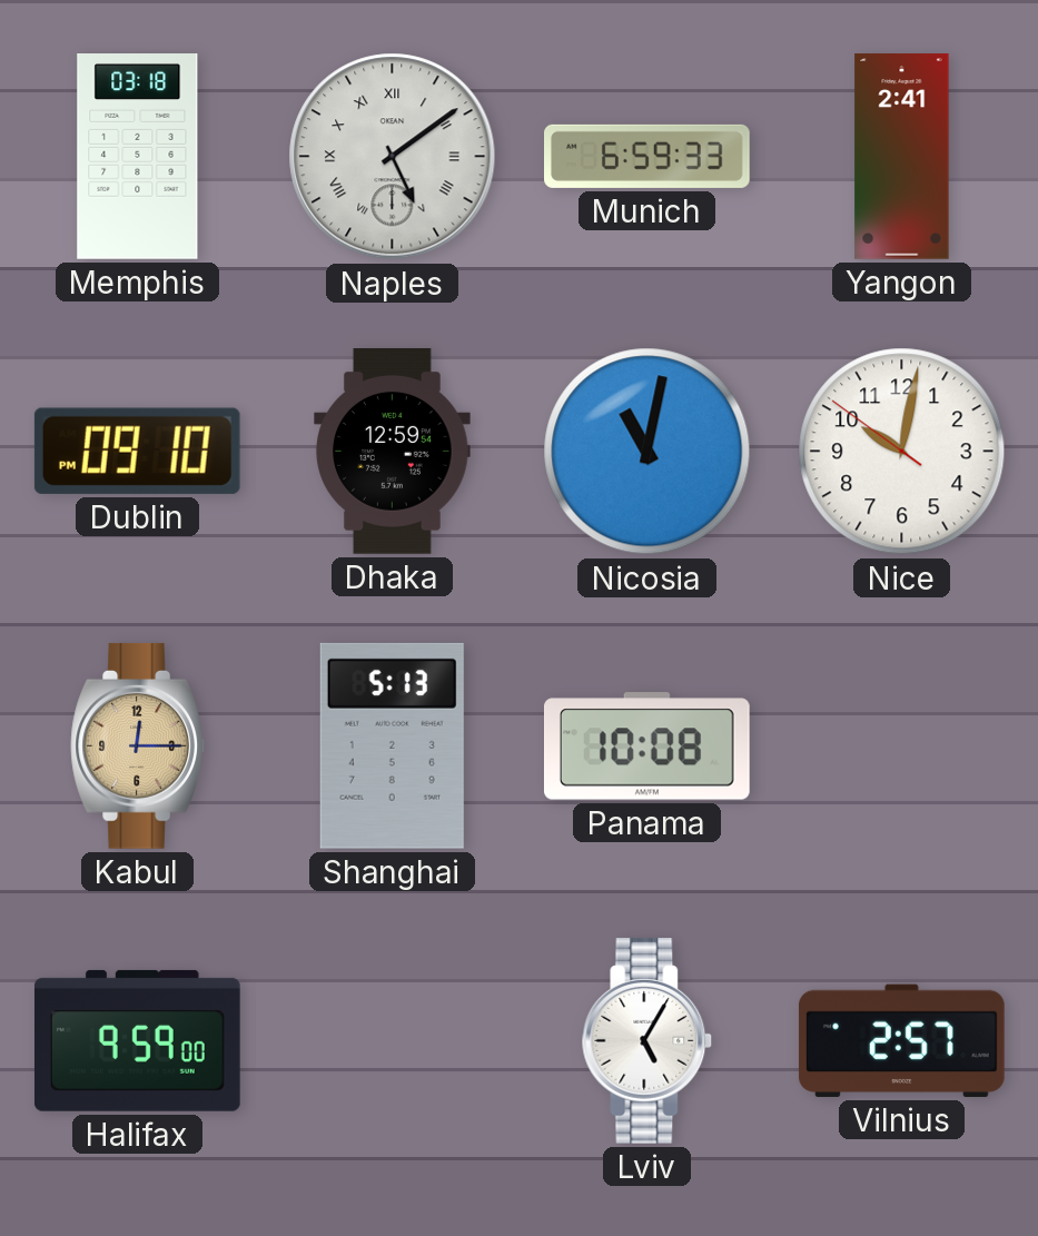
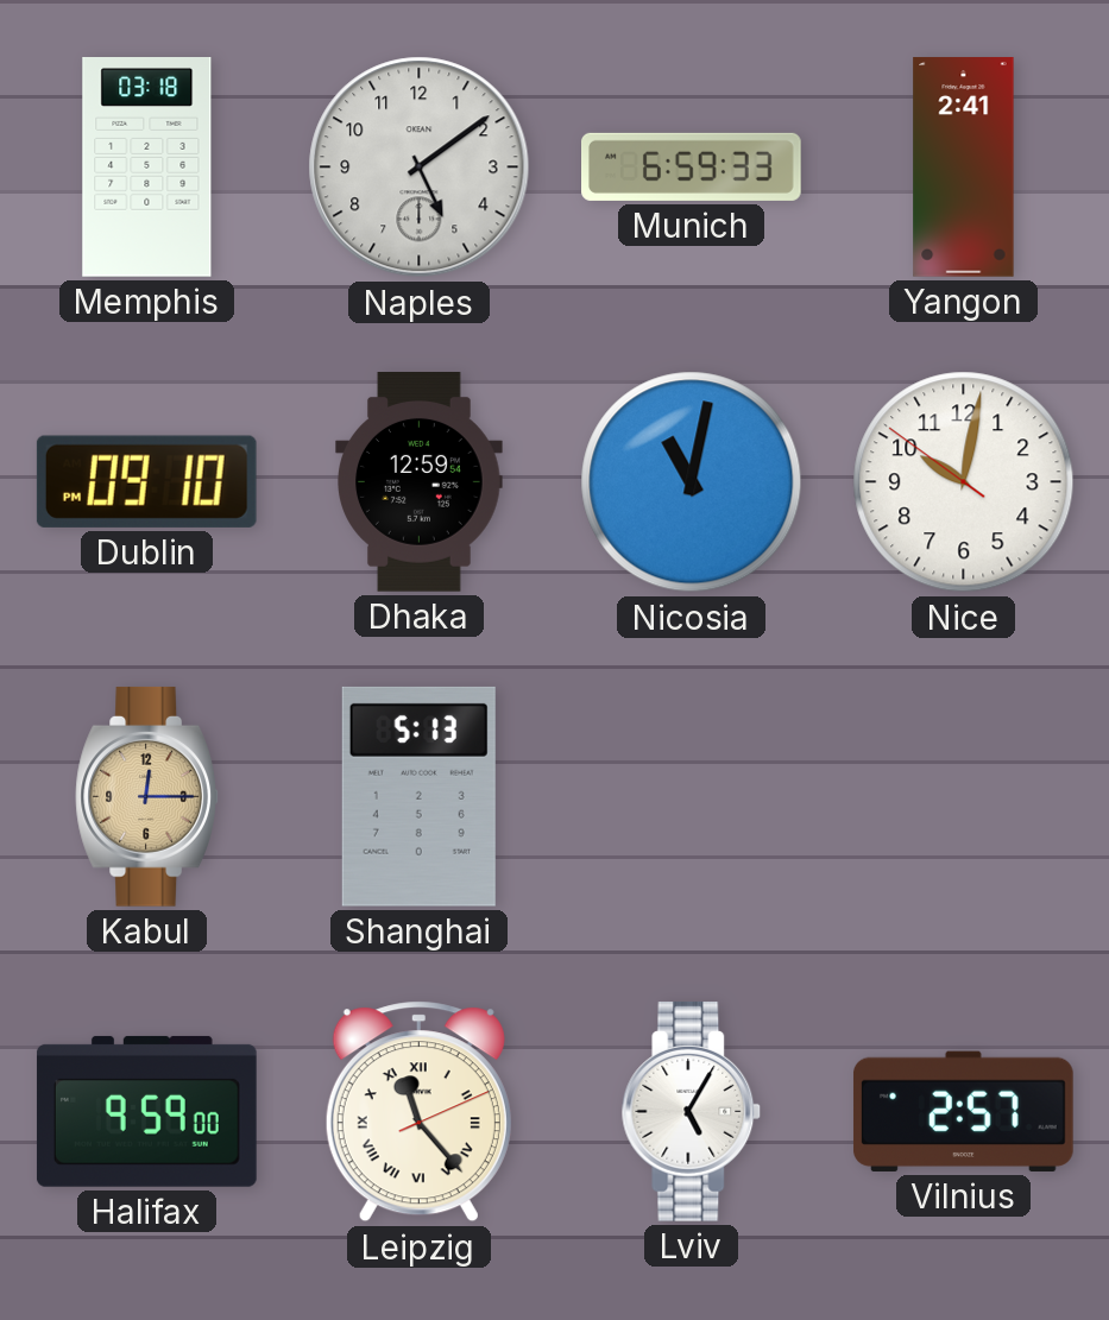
Naples numerals: Roman -> Arabic (420, 168)
Panama: 10:08 -> none (646, 746)
Leipzig: none -> 11:23 (418, 1112)
